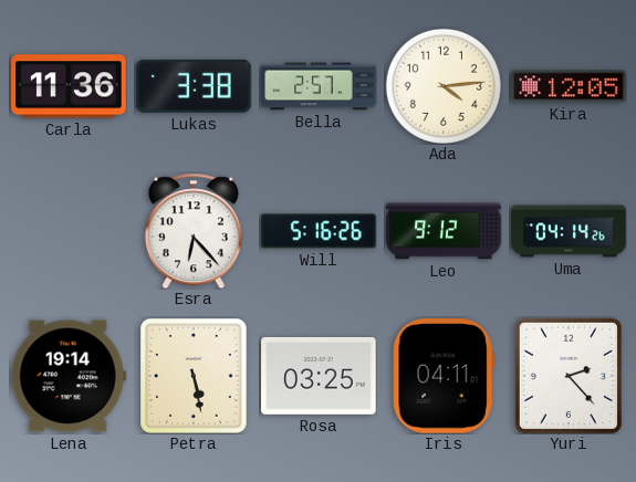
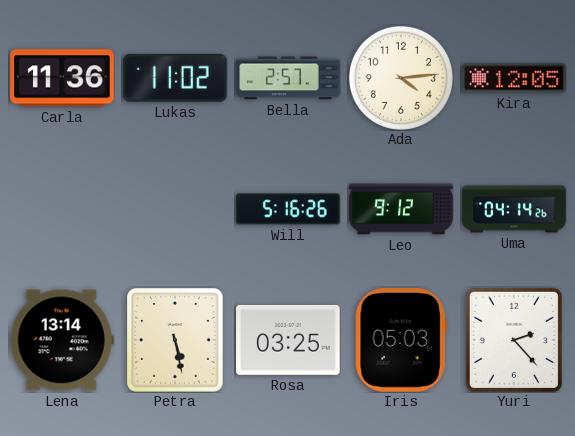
Lukas: 3:38 -> 11:02 (176, 78)
Esra: 6:23 -> none (194, 231)
Lena: 19:14 -> 13:14 (62, 340)
Iris: 04:11 -> 05:03 (401, 340)
